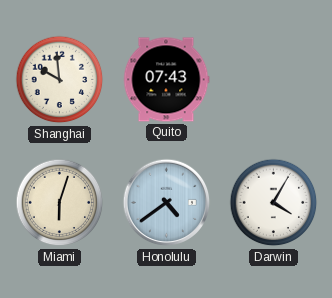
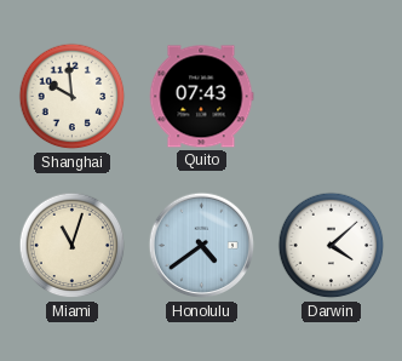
Miami: 6:03 -> 11:03 (73, 246)
Darwin: 4:05 -> 4:08 (332, 246)
